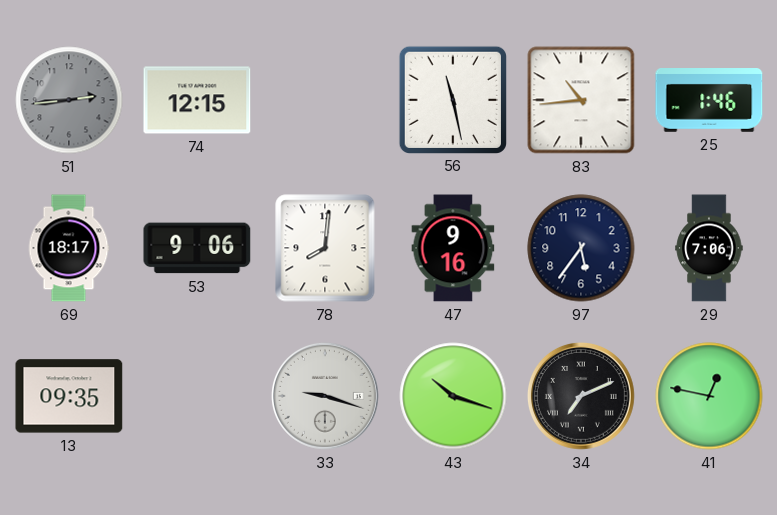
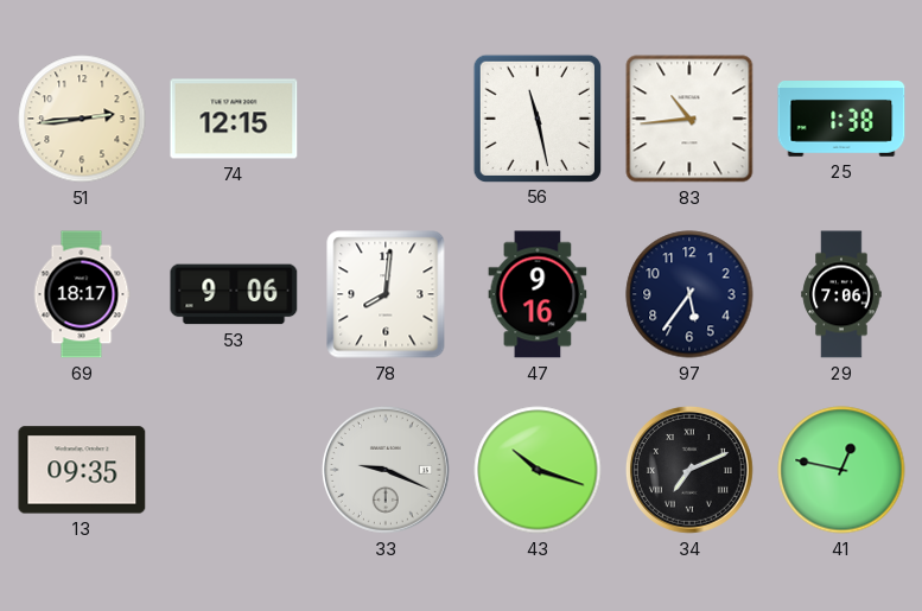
51 dial: grey -> cream (82, 119)
25: 1:46 -> 1:38 (841, 120)
33: 9:18 -> 9:19 (386, 470)
